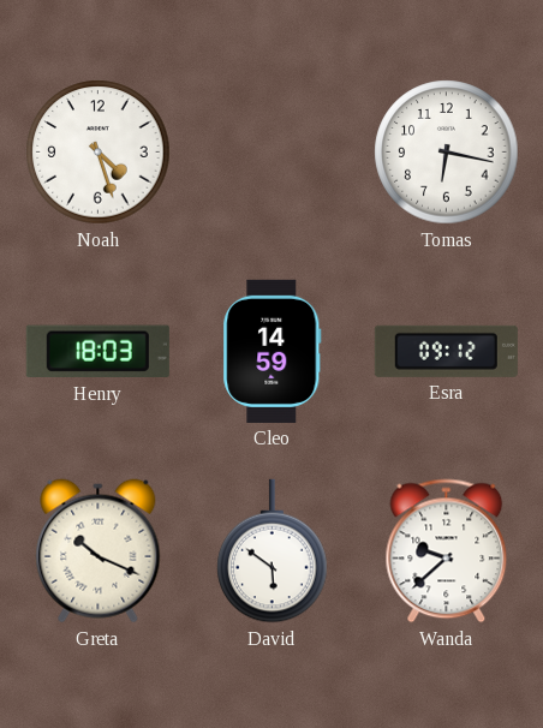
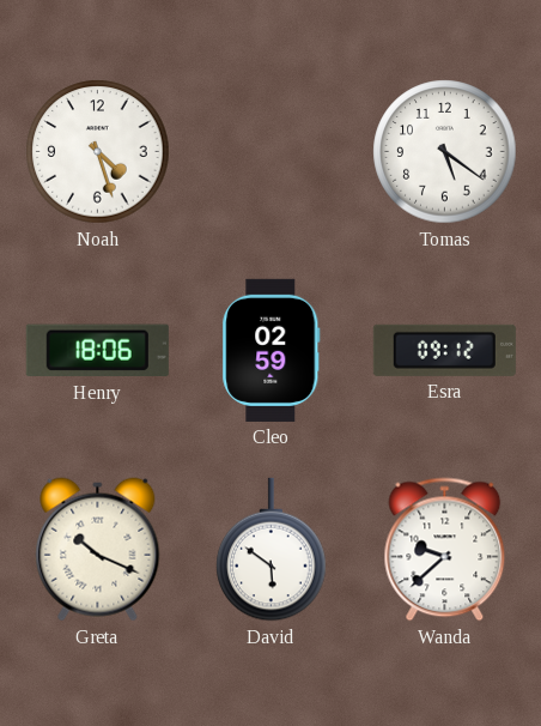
Tomas: 6:17 -> 5:21 (445, 152)
Henry: 18:03 -> 18:06 (97, 351)
Cleo: 14:59 -> 02:59 (272, 350)
